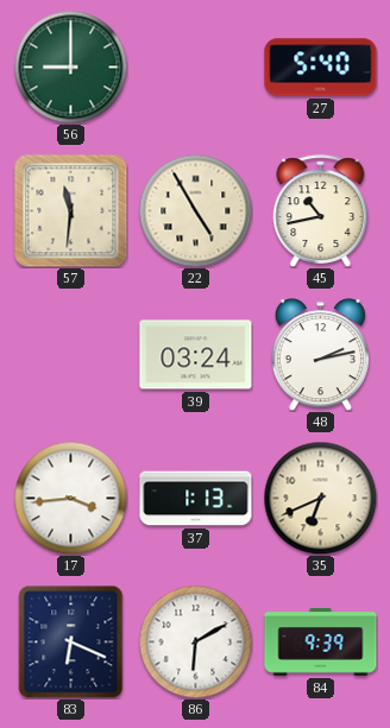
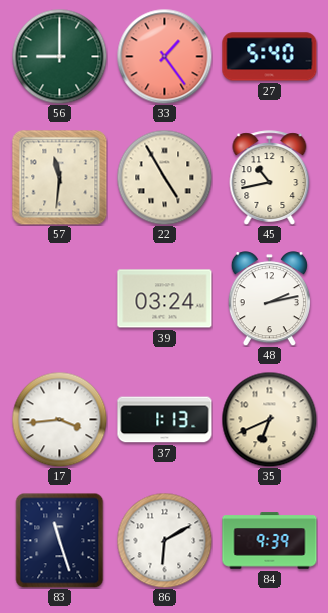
33: none -> 1:24 (164, 56)
83: 6:19 -> 11:27 (60, 540)
